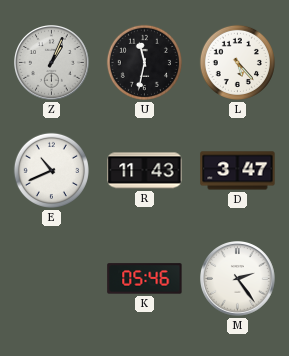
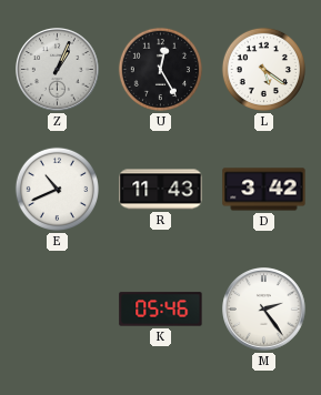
U: 11:32 -> 12:25 (160, 69)
L: 5:23 -> 5:21 (263, 69)
D: 3:47 -> 3:42 (264, 190)
